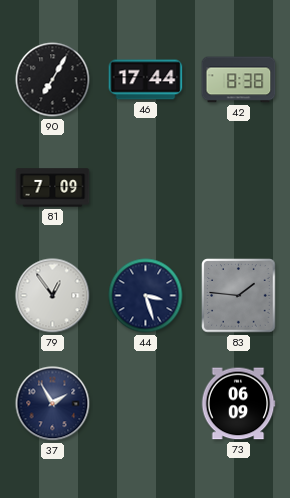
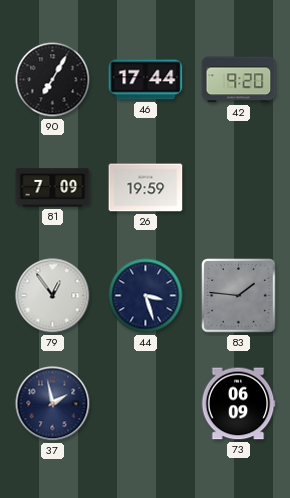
42: 8:38 -> 9:20 (239, 80)
26: none -> 19:59 (146, 188)
37: 1:55 -> 1:58 (53, 404)
